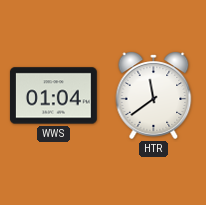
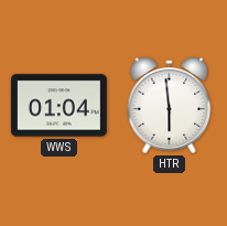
HTR: 11:39 -> 5:59 (170, 105)
